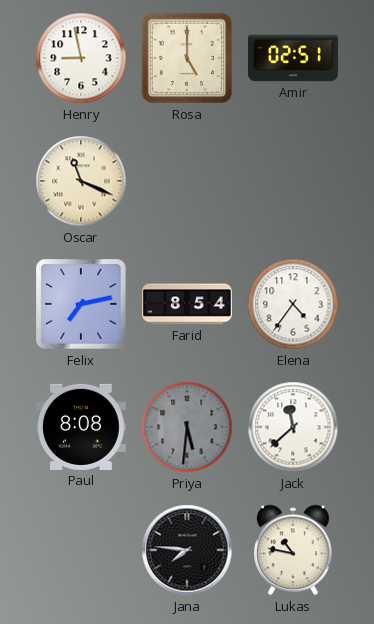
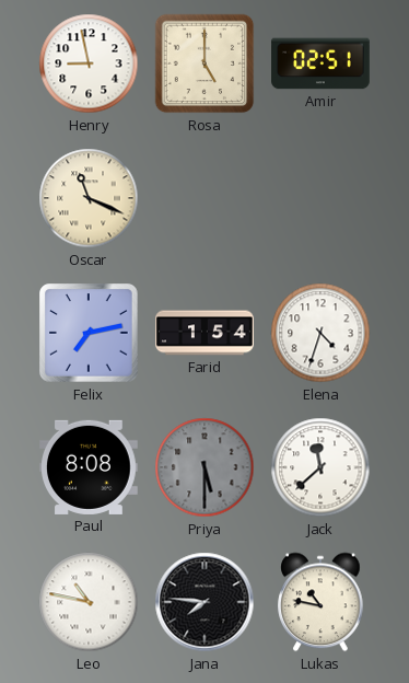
Farid: 8:54 -> 1:54 (204, 333)
Elena: 4:36 -> 4:33 (320, 333)
Priya: 5:31 -> 5:30 (204, 467)
Leo: none -> 10:47 (89, 602)
